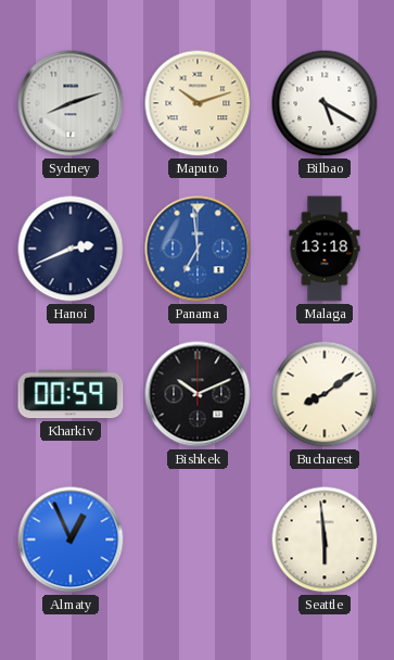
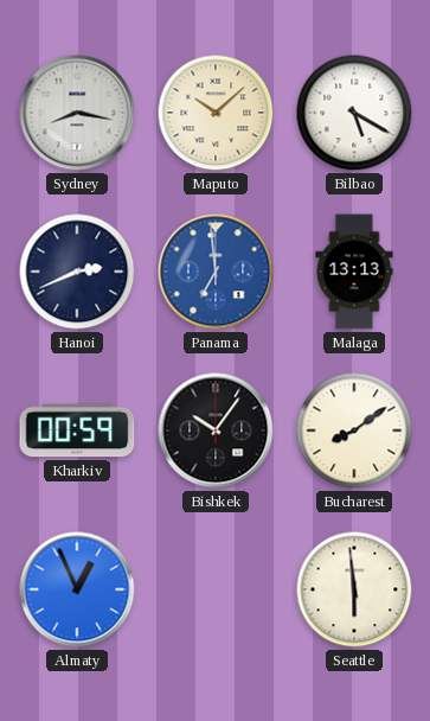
Sydney: 8:12 -> 8:17 (77, 113)
Maputo: 10:12 -> 10:08 (216, 113)
Malaga: 13:18 -> 13:13 (354, 272)
Bishkek: 10:11 -> 10:06 (216, 430)
